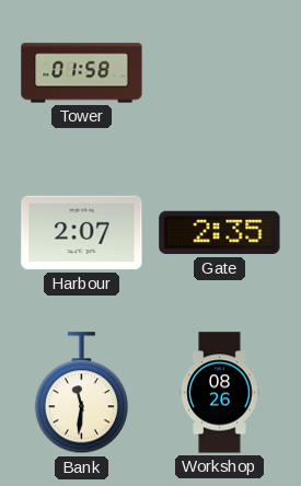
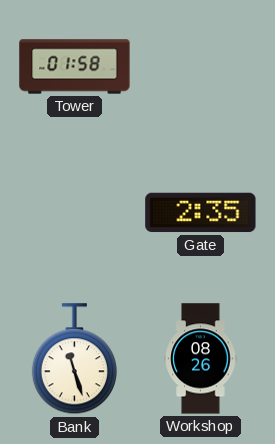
Harbour: 2:07 -> none (82, 233)
Bank: 11:31 -> 11:27 (74, 359)
